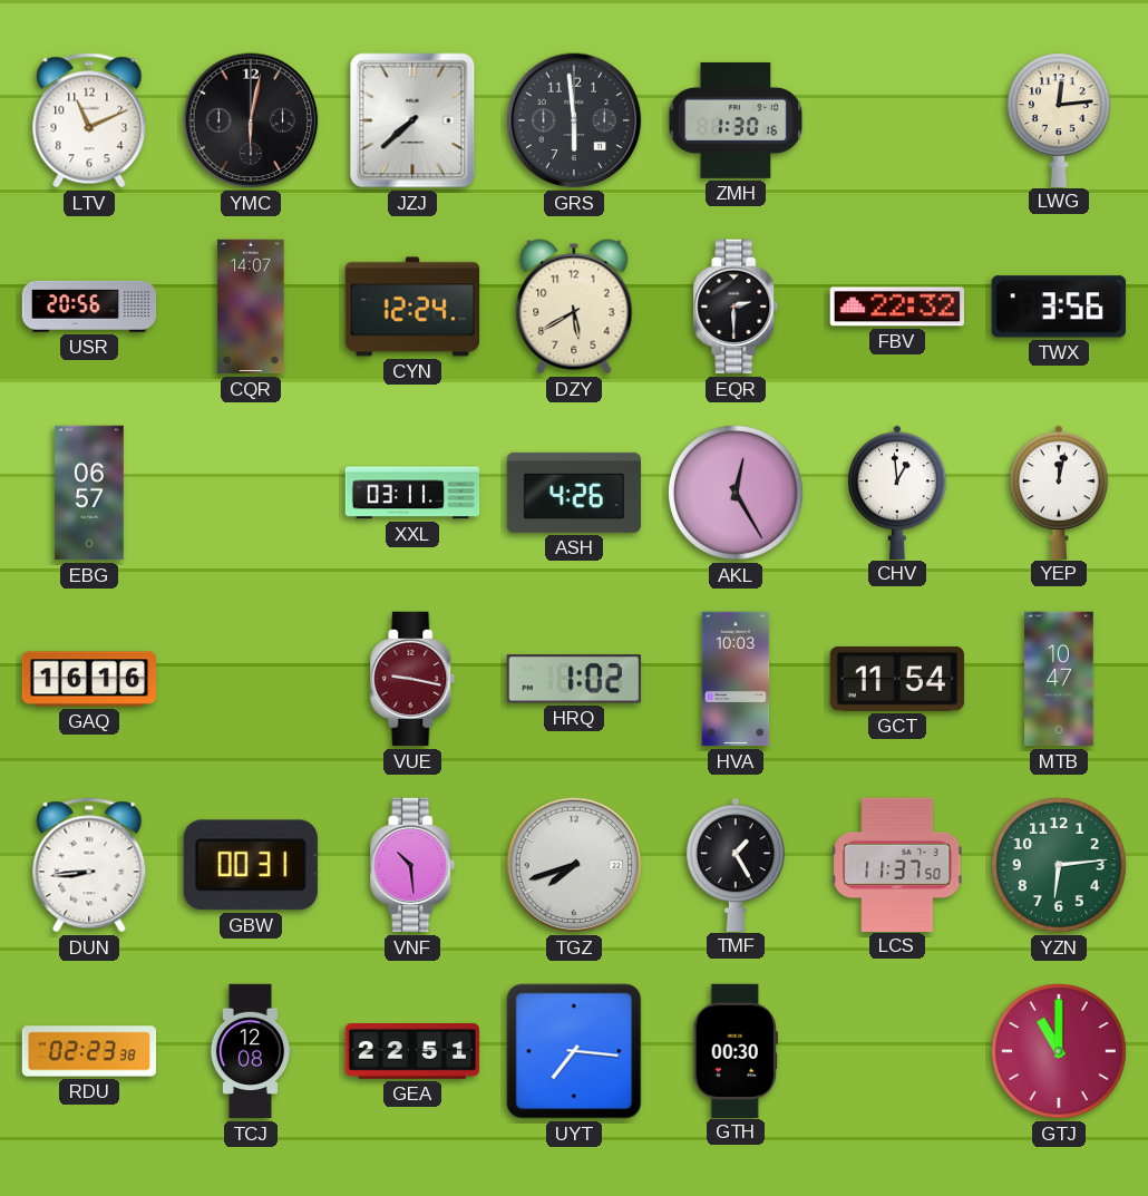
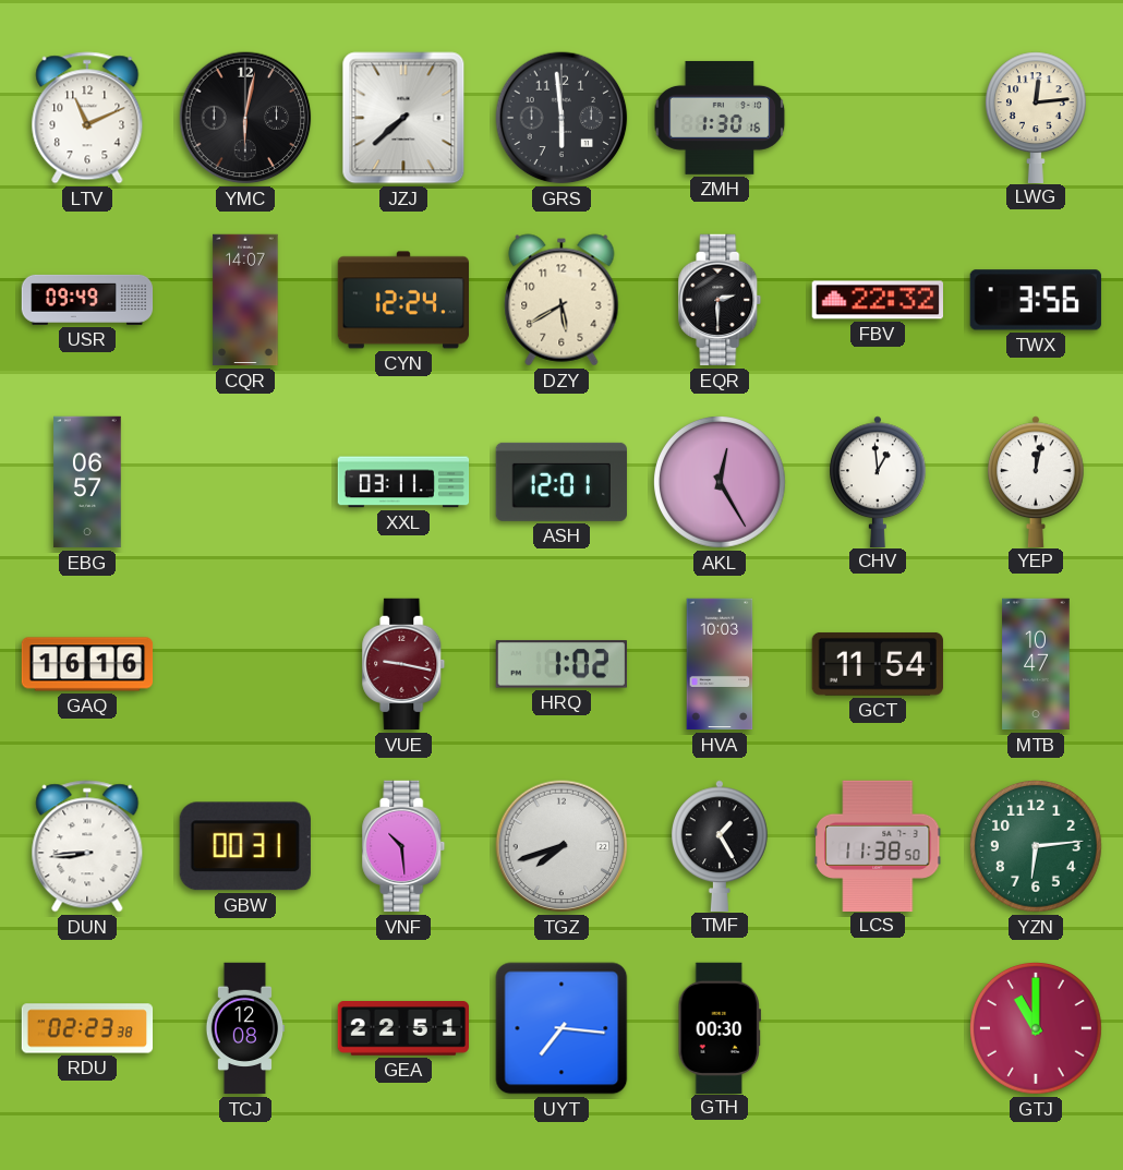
USR: 20:56 -> 09:49 (87, 300)
ASH: 4:26 -> 12:01 (561, 482)
LCS: 11:37 -> 11:38 (878, 845)
